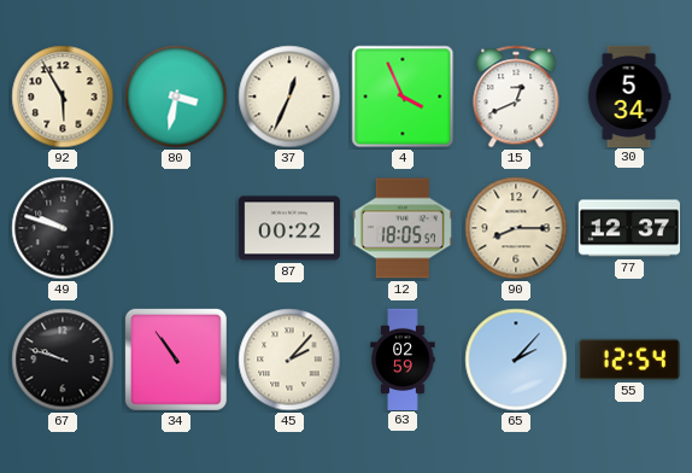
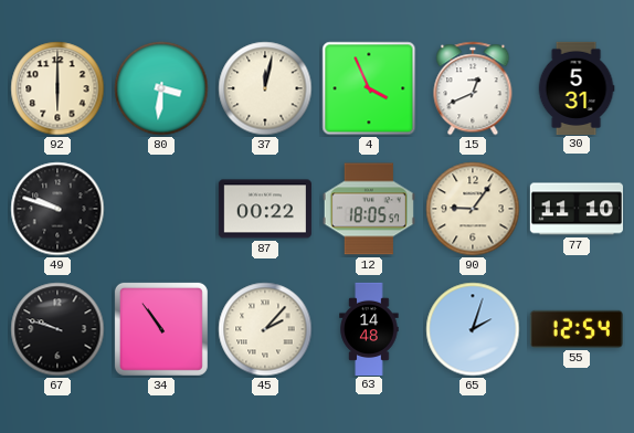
92: 5:55 -> 6:00 (57, 88)
80: 3:32 -> 3:31 (161, 88)
37: 12:34 -> 12:02 (265, 88)
30: 5:34 -> 5:31 (577, 87)
90: 8:15 -> 9:06 (473, 209)
77: 12:37 -> 11:10 (575, 209)
63: 02:59 -> 14:48 (369, 328)
65: 2:07 -> 2:03 (473, 329)
